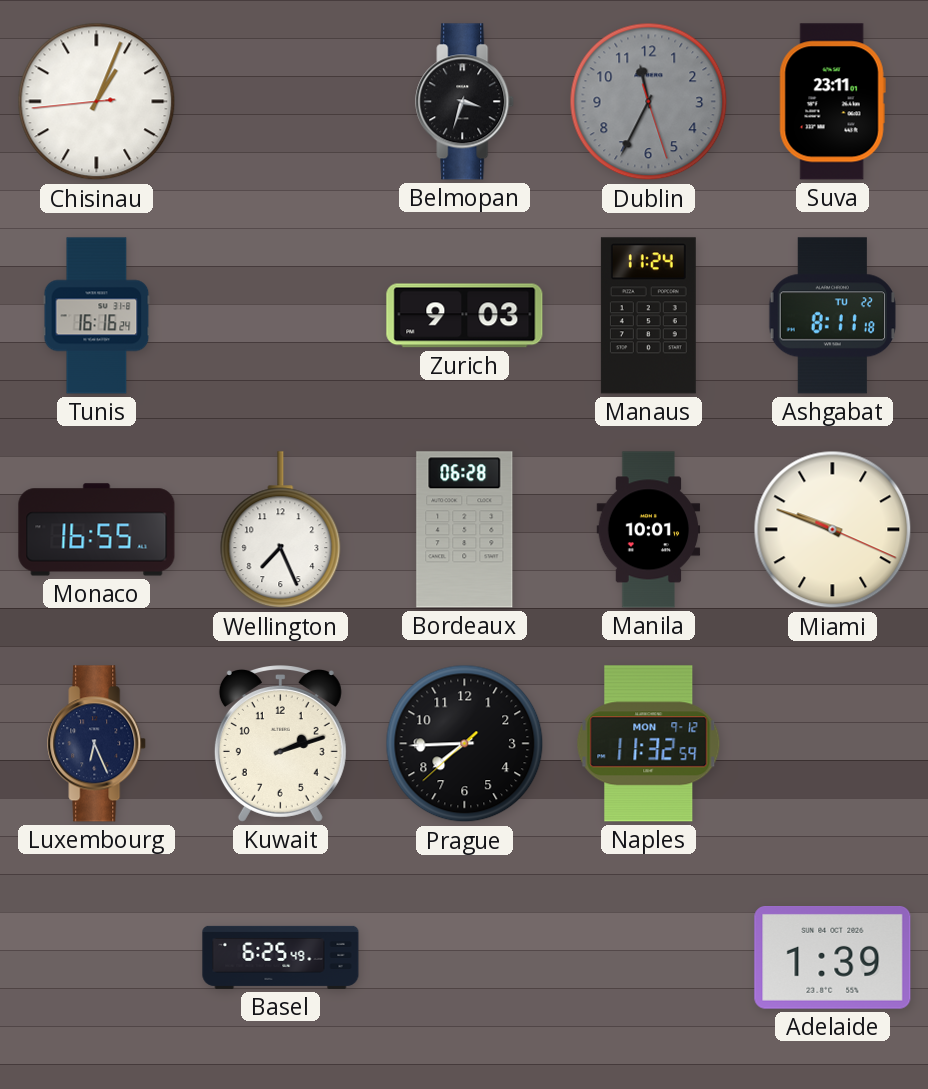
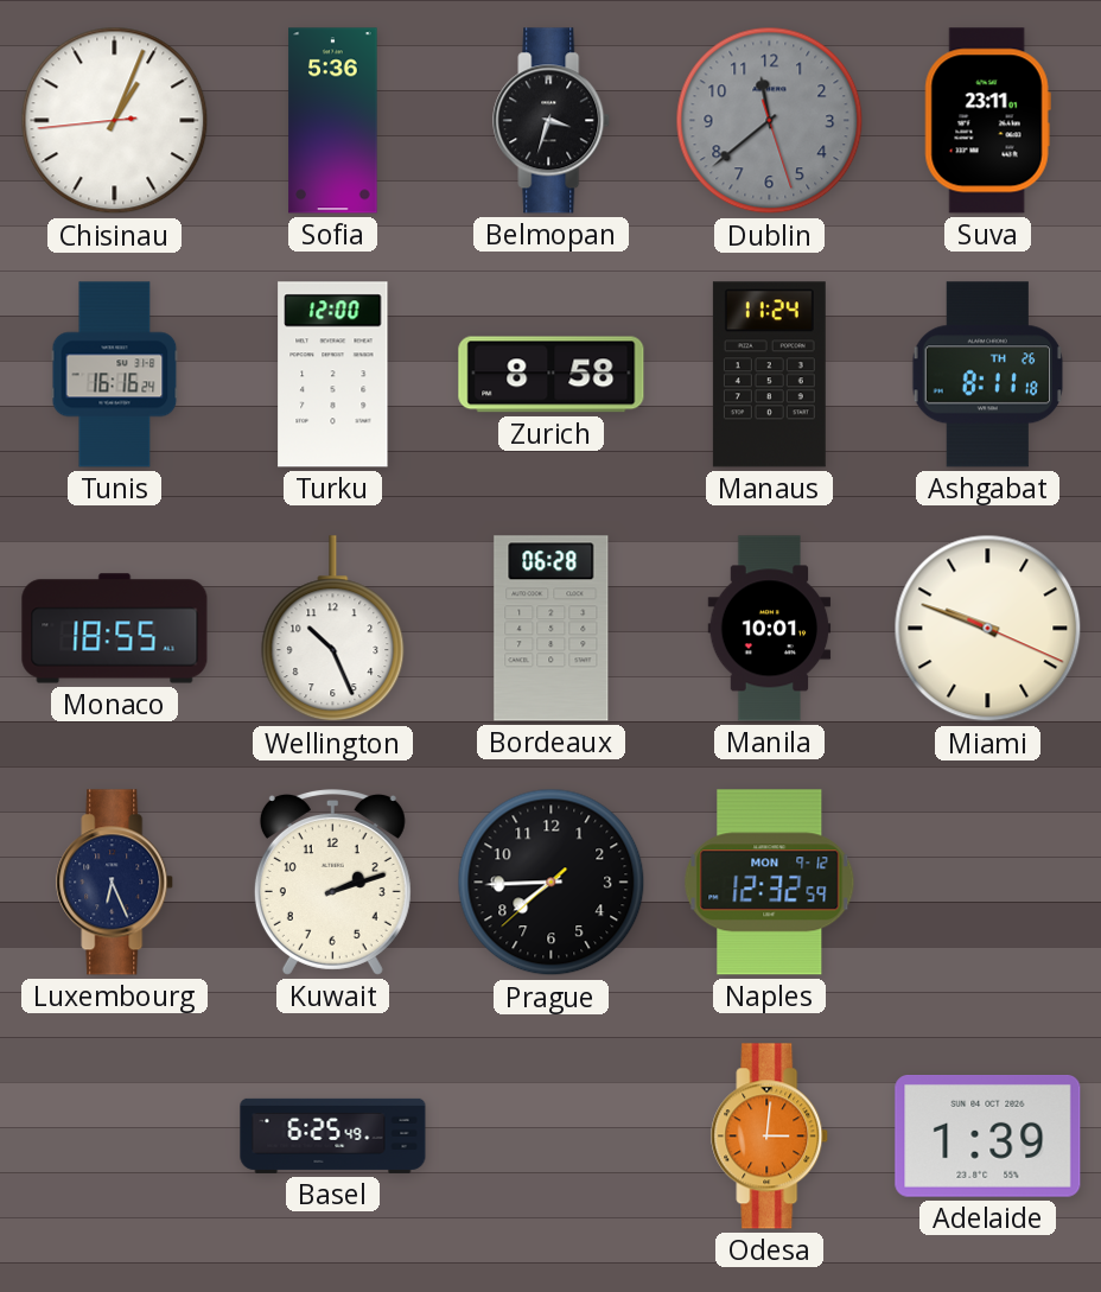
Sofia: none -> 5:36 (333, 121)
Dublin: 11:34 -> 11:38 (770, 121)
Turku: none -> 12:00 (333, 375)
Zurich: 9:03 -> 8:58 (552, 375)
Ashgabat date: TU 22 -> TH 26 (987, 375)
Monaco: 16:55 -> 18:55 (115, 629)
Wellington: 7:26 -> 10:26 (333, 629)
Naples: 11:32 -> 12:32 (770, 883)
Odesa: none -> 3:01 (770, 1137)
